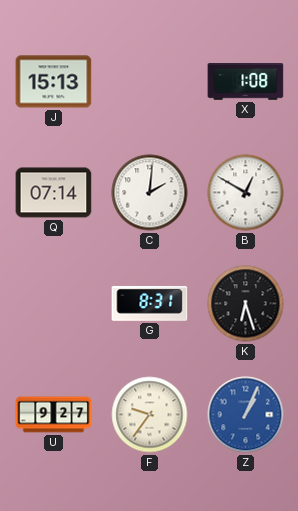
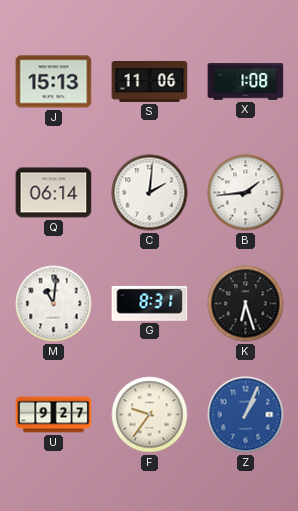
S: none -> 11:06 (150, 82)
Q: 07:14 -> 06:14 (54, 193)
B: 12:50 -> 1:44 (246, 193)
M: none -> 11:01 (54, 304)
